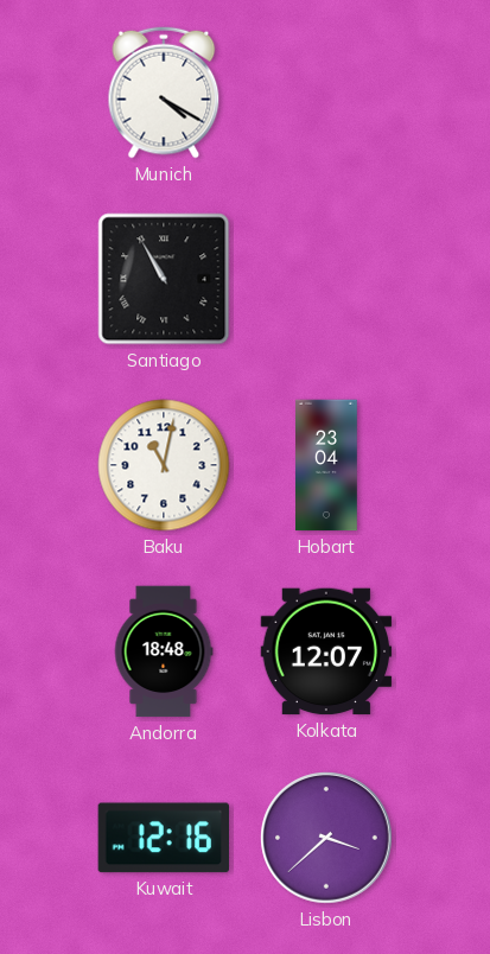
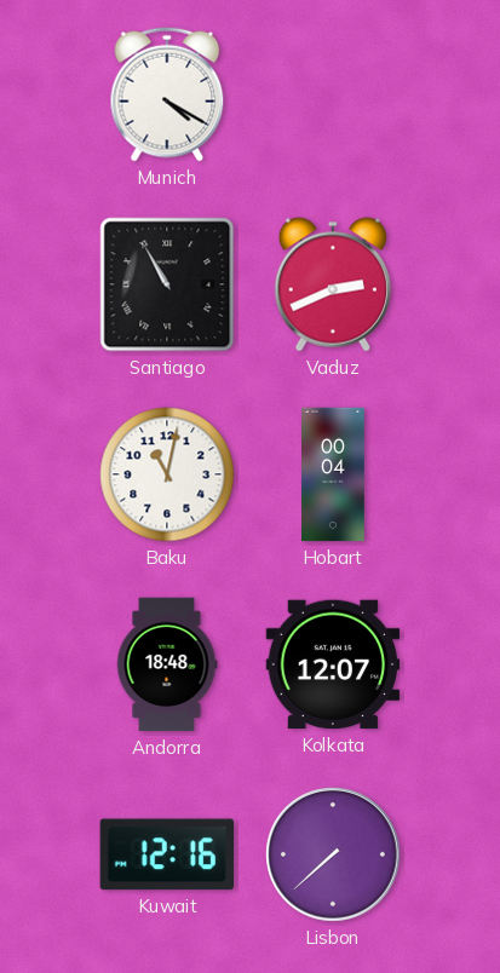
Vaduz: none -> 2:41 (333, 284)
Hobart: 23:04 -> 00:04 (334, 474)
Lisbon: 3:38 -> 7:38 (333, 854)
